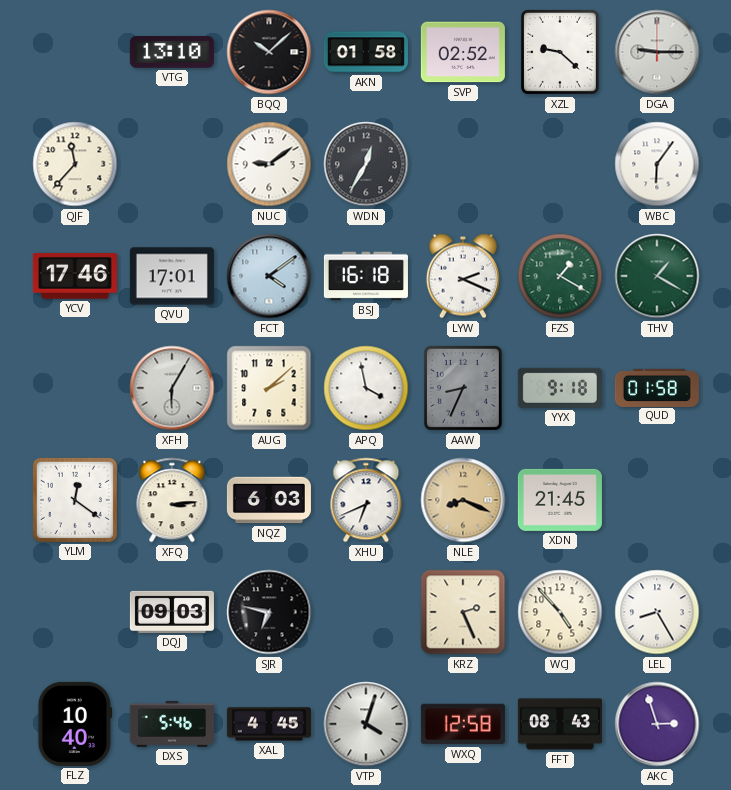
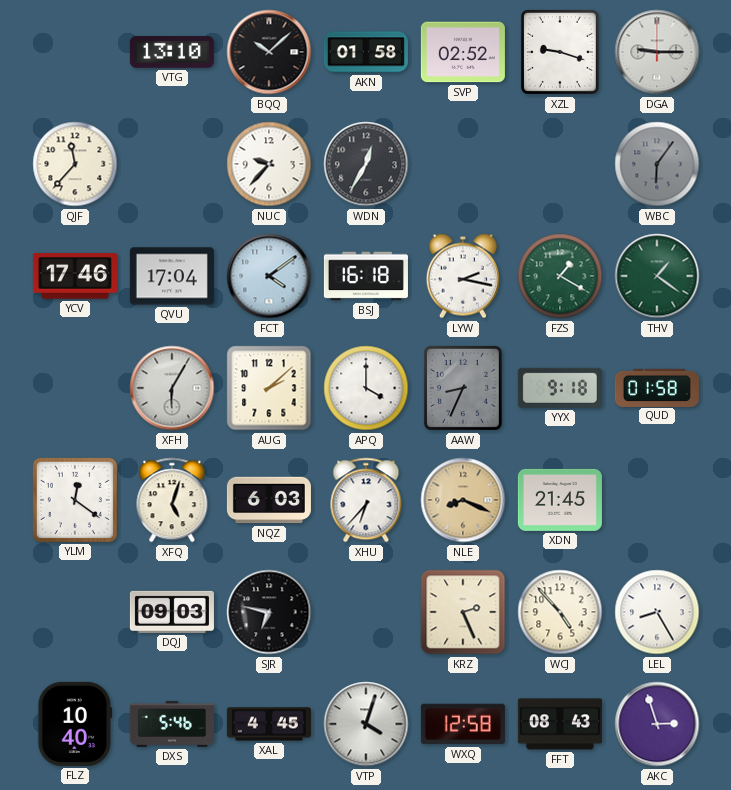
XZL: 9:22 -> 9:18 (560, 52)
NUC: 9:09 -> 9:37 (269, 164)
WBC dial: white -> grey (657, 164)
QVU: 17:01 -> 17:04 (172, 276)
LYW: 2:19 -> 2:17 (463, 276)
THV: 1:20 -> 1:21 (657, 276)
APQ: 3:58 -> 4:00 (366, 388)
XFQ: 3:14 -> 5:03 (172, 500)
XHU: 6:41 -> 6:37 (366, 500)
